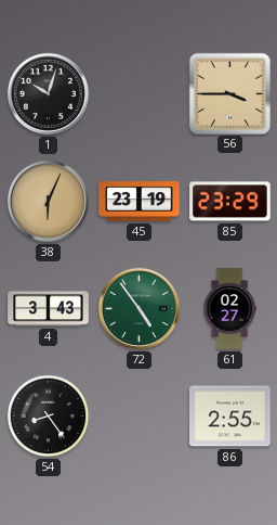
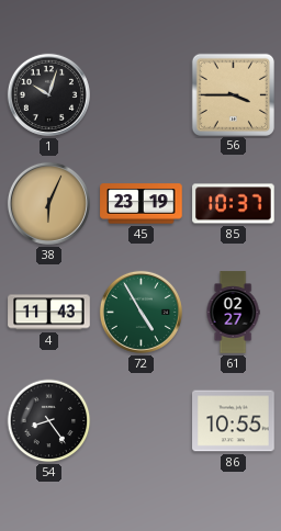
85: 23:29 -> 10:37 (234, 204)
4: 3:43 -> 11:43 (49, 313)
72: 4:54 -> 4:55 (140, 312)
86: 2:55 -> 10:55 (234, 421)
